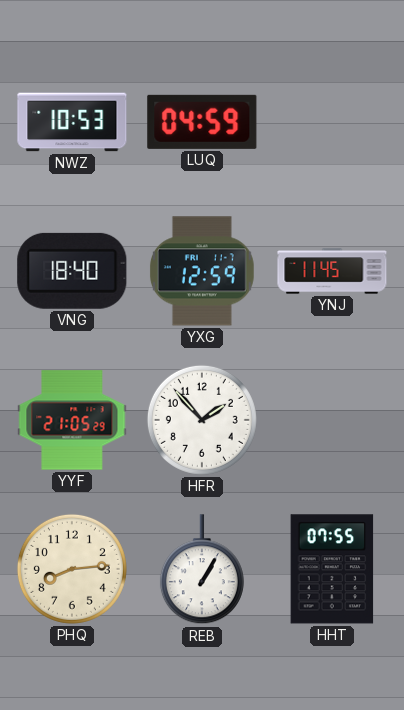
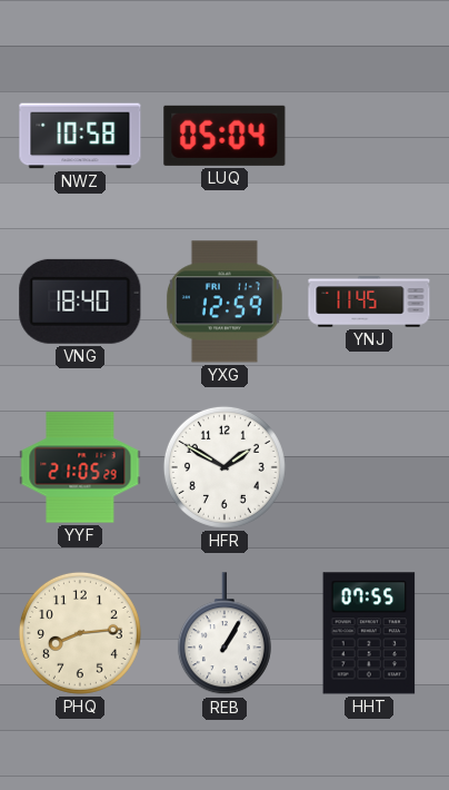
NWZ: 10:53 -> 10:58 (80, 136)
LUQ: 04:59 -> 05:04 (225, 136)
HFR: 1:53 -> 1:50 (225, 467)
